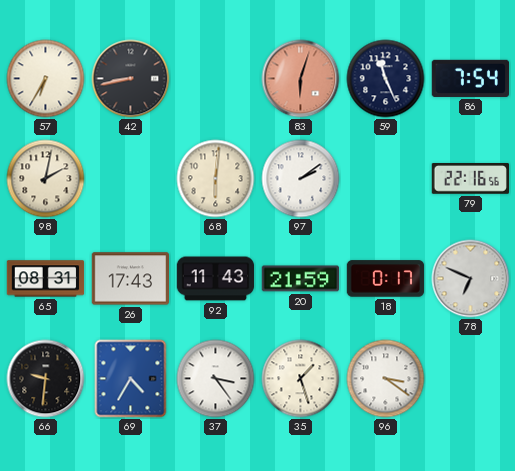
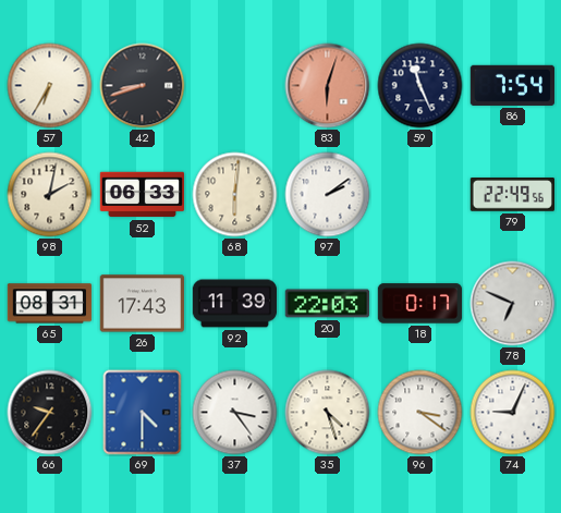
42: 8:43 -> 8:42 (143, 86)
52: none -> 06:33 (143, 195)
79: 22:16 -> 22:49 (512, 195)
92: 11:43 -> 11:39 (235, 304)
20: 21:59 -> 22:03 (327, 304)
66: 9:31 -> 9:36 (50, 413)
69: 4:35 -> 4:30 (143, 413)
35: 1:27 -> 4:27 (328, 413)
74: none -> 9:04 (513, 413)
